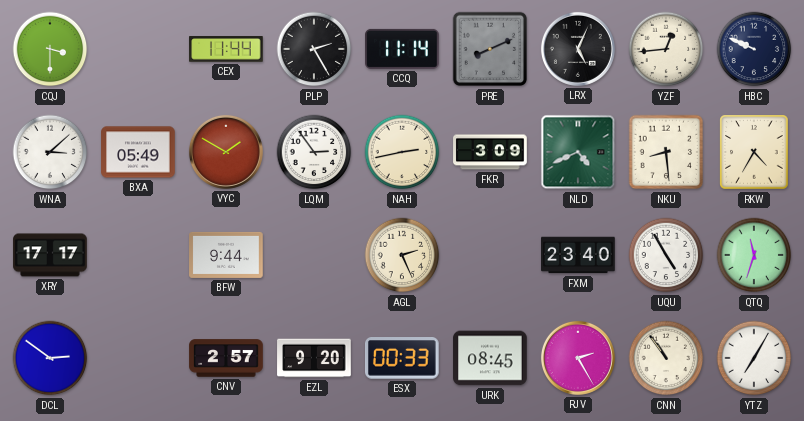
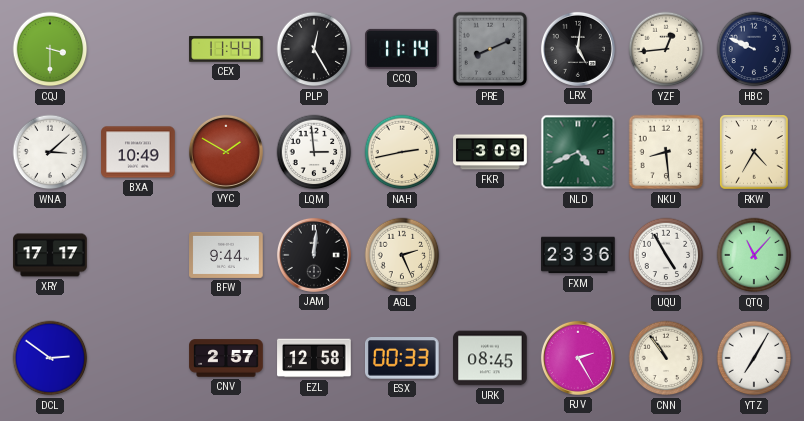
PLP: 2:25 -> 12:25 (314, 49)
LRX: 5:04 -> 5:01 (578, 49)
BXA: 05:49 -> 10:49 (138, 152)
LQM: 2:54 -> 2:59 (314, 152)
JAM: none -> 12:01 (314, 255)
FXM: 23:40 -> 23:36 (578, 255)
QTQ: 11:33 -> 11:07 (754, 255)
EZL: 9:20 -> 12:58 (314, 358)
